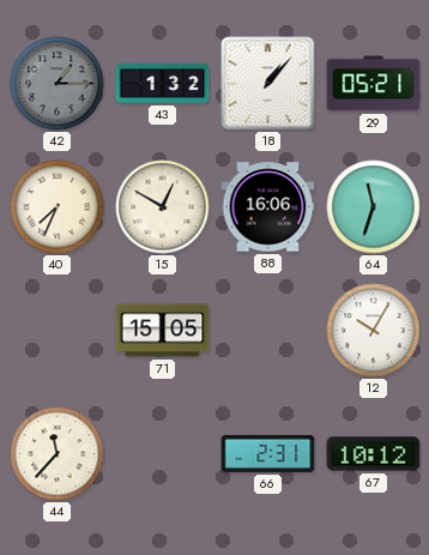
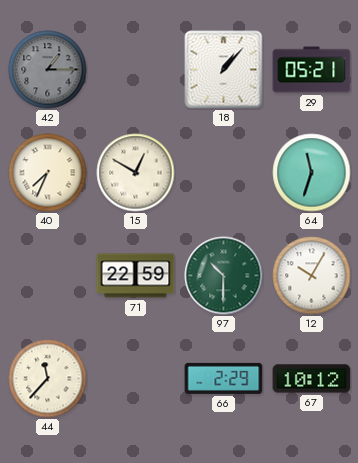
43: 1:32 -> none (163, 83)
88: 16:06 -> none (268, 207)
71: 15:05 -> 22:59 (136, 276)
97: none -> 10:30 (224, 276)
66: 2:31 -> 2:29 (224, 378)
